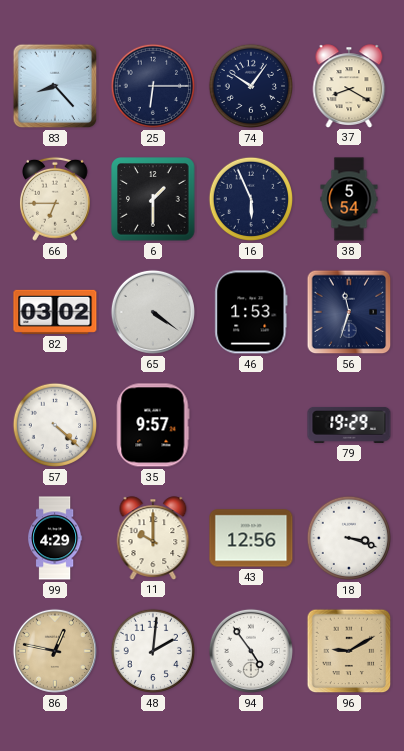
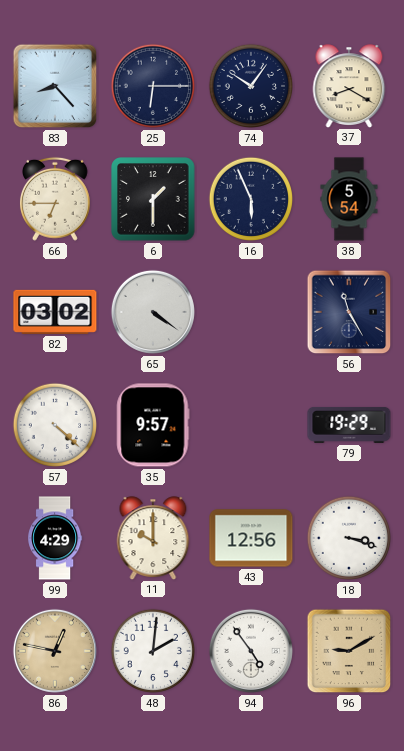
46: 1:53 -> none (251, 312)
56: 11:33 -> 11:25 (349, 312)
